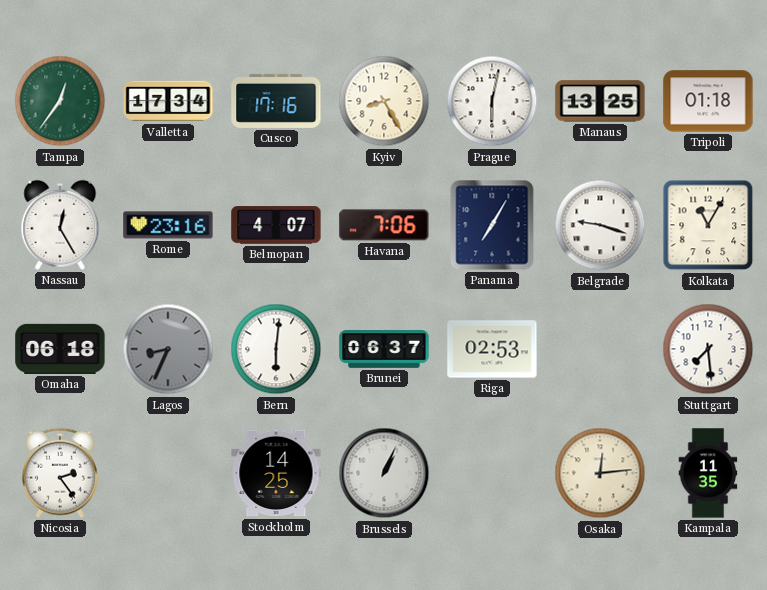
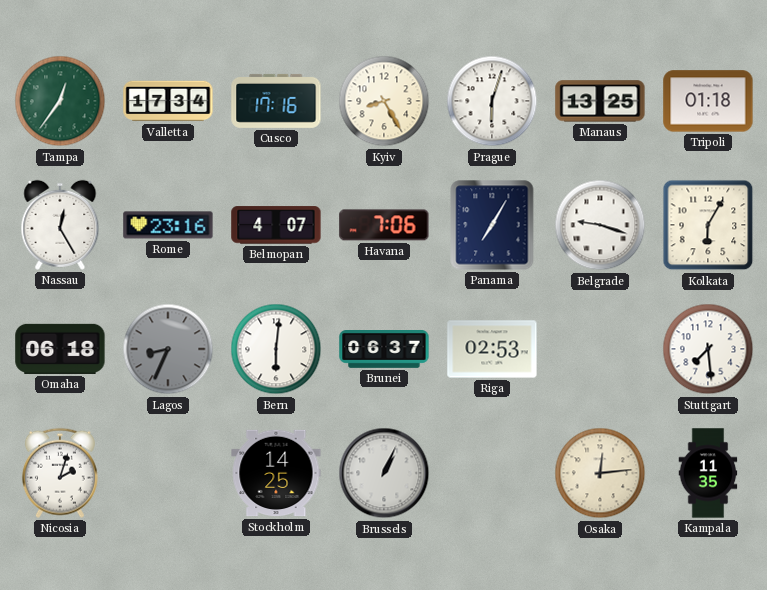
Prague: 6:02 -> 6:03 (492, 101)
Kolkata: 11:05 -> 6:05 (708, 225)
Nicosia: 2:24 -> 2:03 (60, 473)
